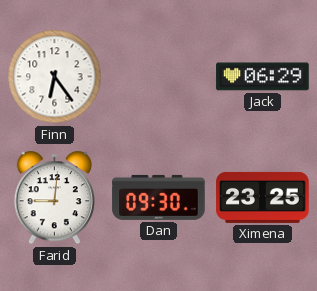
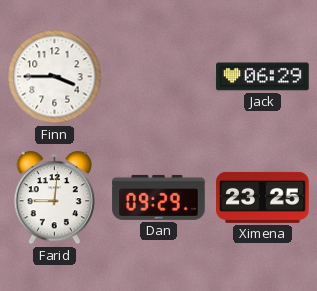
Finn: 6:24 -> 3:45 (55, 77)
Dan: 09:30 -> 09:29 (159, 197)
